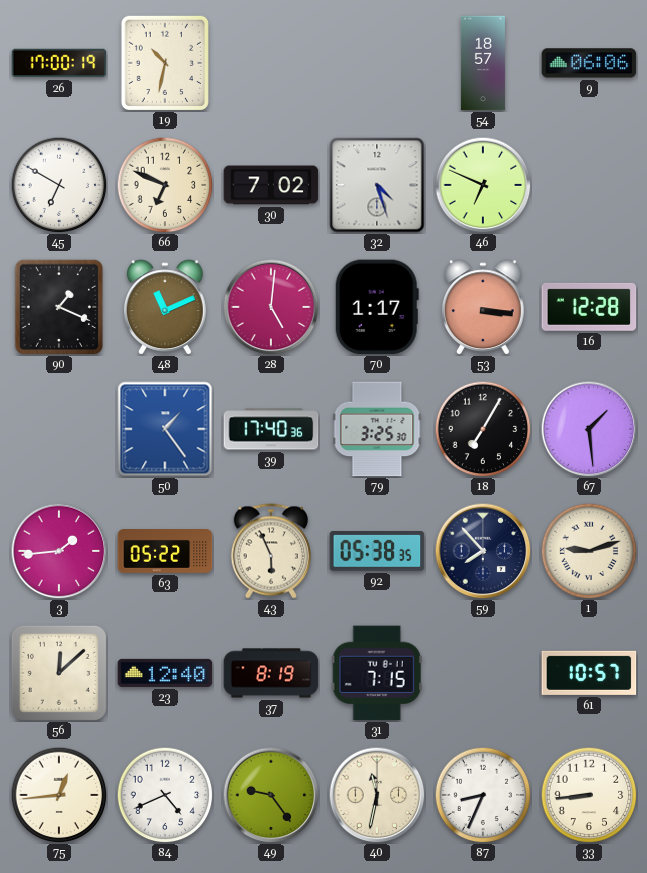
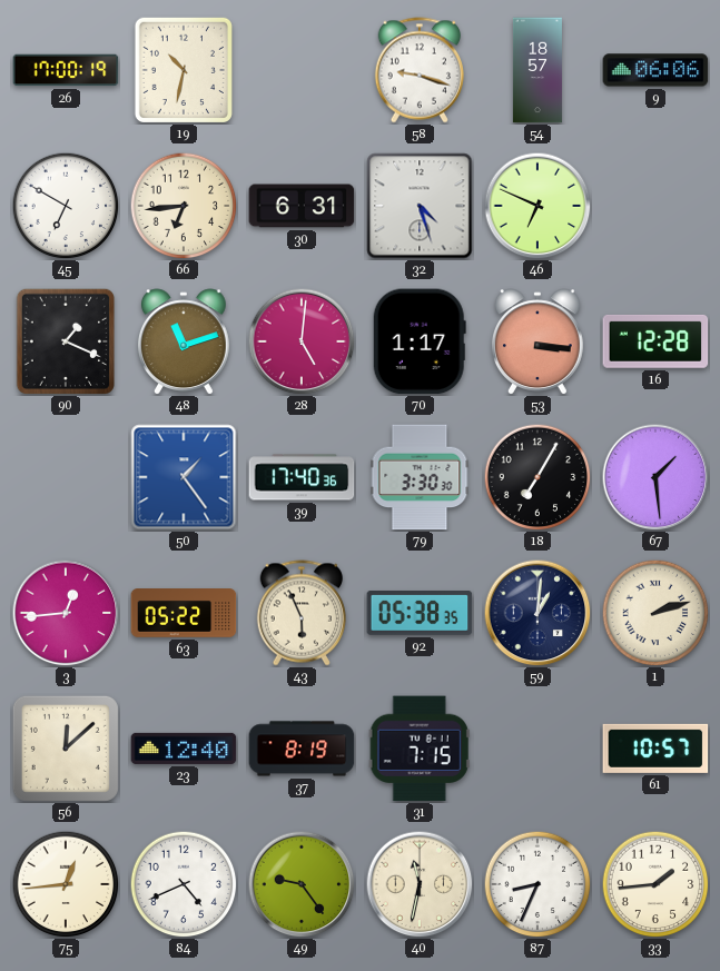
58: none -> 9:18 (418, 70)
66: 6:49 -> 6:44 (184, 206)
30: 7:02 -> 6:31 (302, 206)
48: 11:11 -> 11:12 (184, 341)
79: 3:25 -> 3:30 (420, 477)
3: 1:44 -> 12:44 (66, 613)
59: 7:53 -> 1:01 (537, 613)
1: 9:12 -> 2:12 (655, 613)
33: 8:44 -> 1:44 (655, 884)
